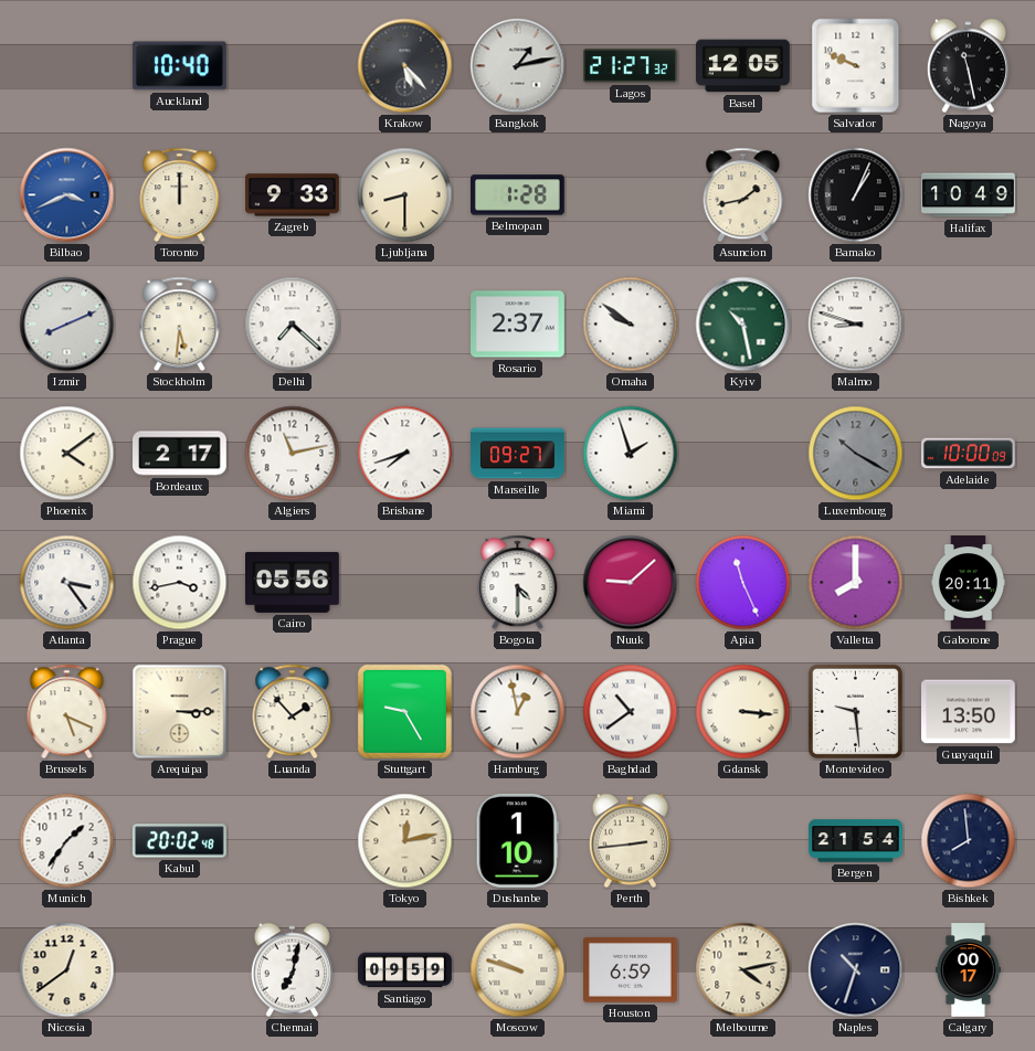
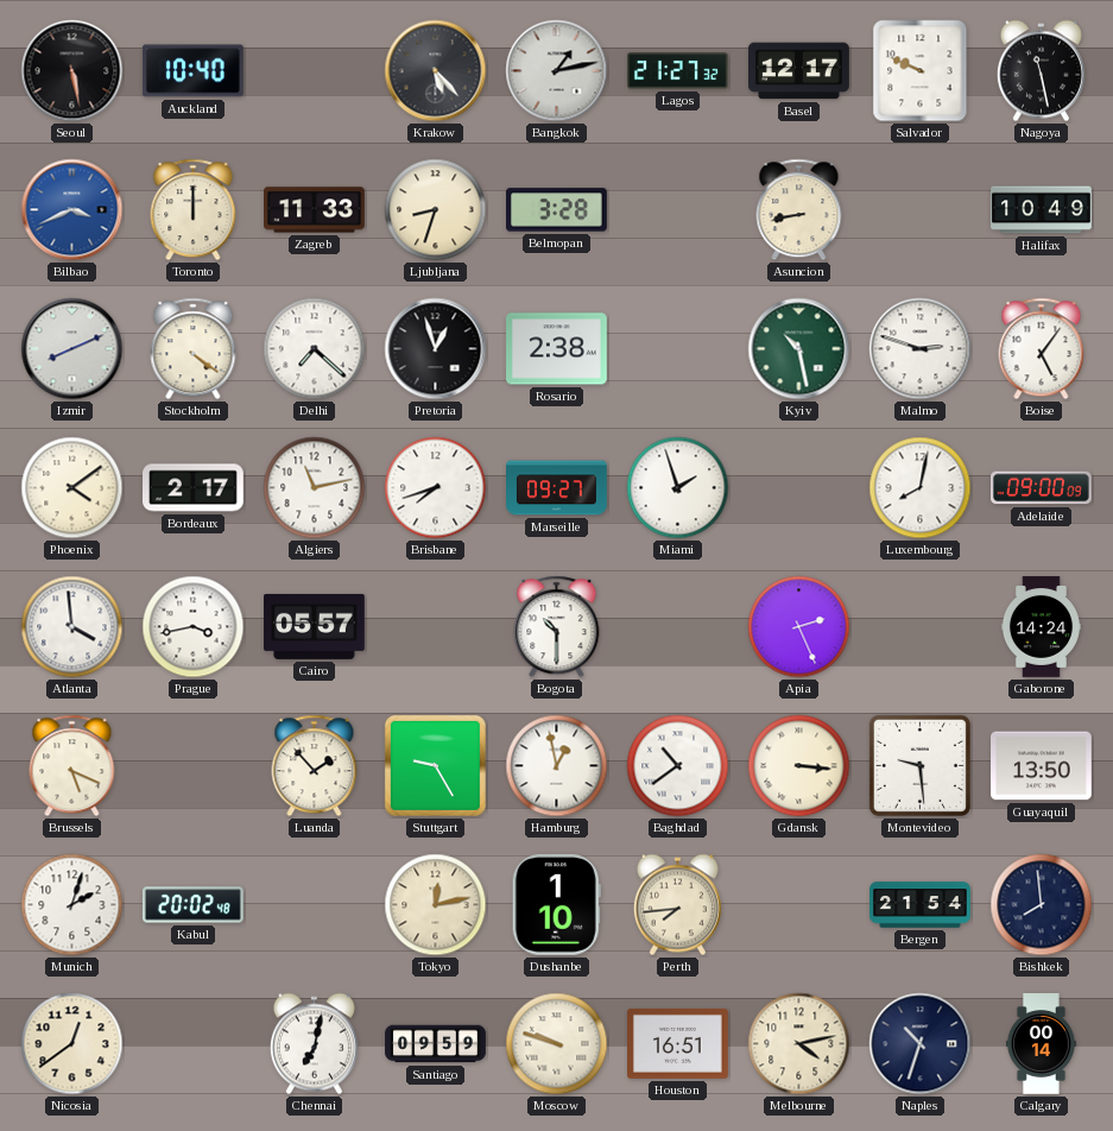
Seoul: none -> 5:28 (72, 71)
Basel: 12:05 -> 12:17 (799, 71)
Zagreb: 9:33 -> 11:33 (315, 210)
Ljubljana: 8:30 -> 8:33 (436, 210)
Belmopan: 1:28 -> 3:28 (557, 210)
Asuncion: 1:43 -> 8:43 (799, 210)
Bamako: 1:04 -> none (856, 195)
Stockholm: 5:31 -> 4:21 (194, 349)
Pretoria: none -> 12:57 (436, 349)
Rosario: 2:37 -> 2:38 (557, 349)
Omaha: 9:51 -> none (631, 325)
Malmo: 8:48 -> 2:48 (921, 349)
Boise: none -> 5:06 (1042, 349)
Luxembourg: 10:20 -> 8:02 (921, 488)
Luxembourg dial: grey -> white (921, 488)
Adelaide: 10:00 -> 09:00 (1042, 488)
Atlanta: 3:24 -> 3:59 (72, 627)
Cairo: 05:56 -> 05:57 (315, 626)
Bogota: 4:30 -> 10:30 (557, 627)
Nuuk: 9:08 -> none (631, 583)
Apia: 11:26 -> 2:26 (799, 627)
Valletta: 8:00 -> none (856, 583)
Gaborone: 20:11 -> 14:24 (1041, 627)
Arequipa: 3:15 -> none (180, 712)
Munich: 1:36 -> 2:03 (72, 905)
Perth: 2:44 -> 7:44 (677, 905)
Houston: 6:59 -> 16:51 (678, 1043)
Calgary: 00:17 -> 00:14 (1041, 1044)
